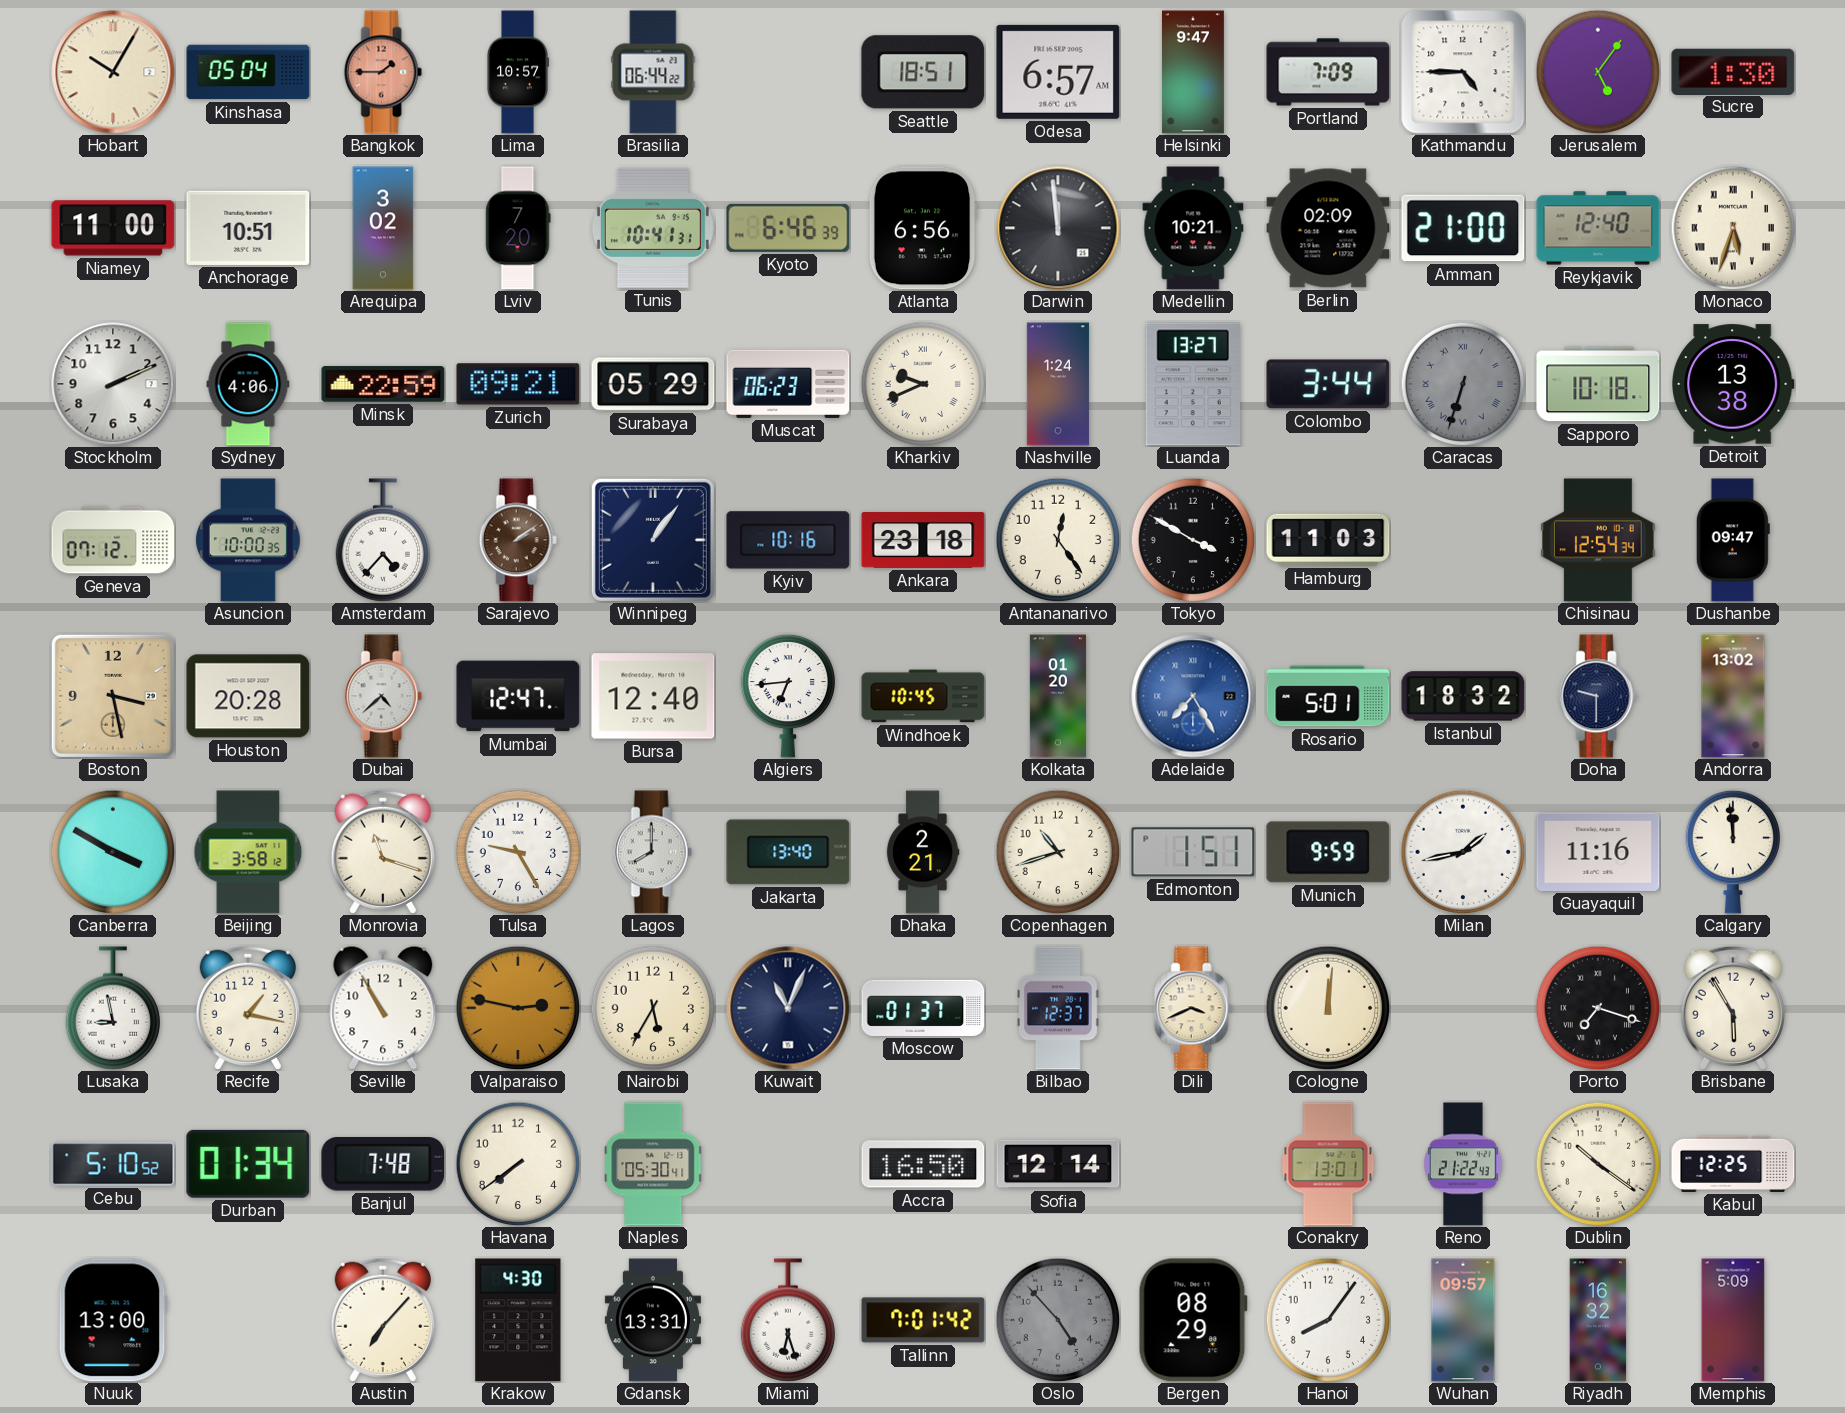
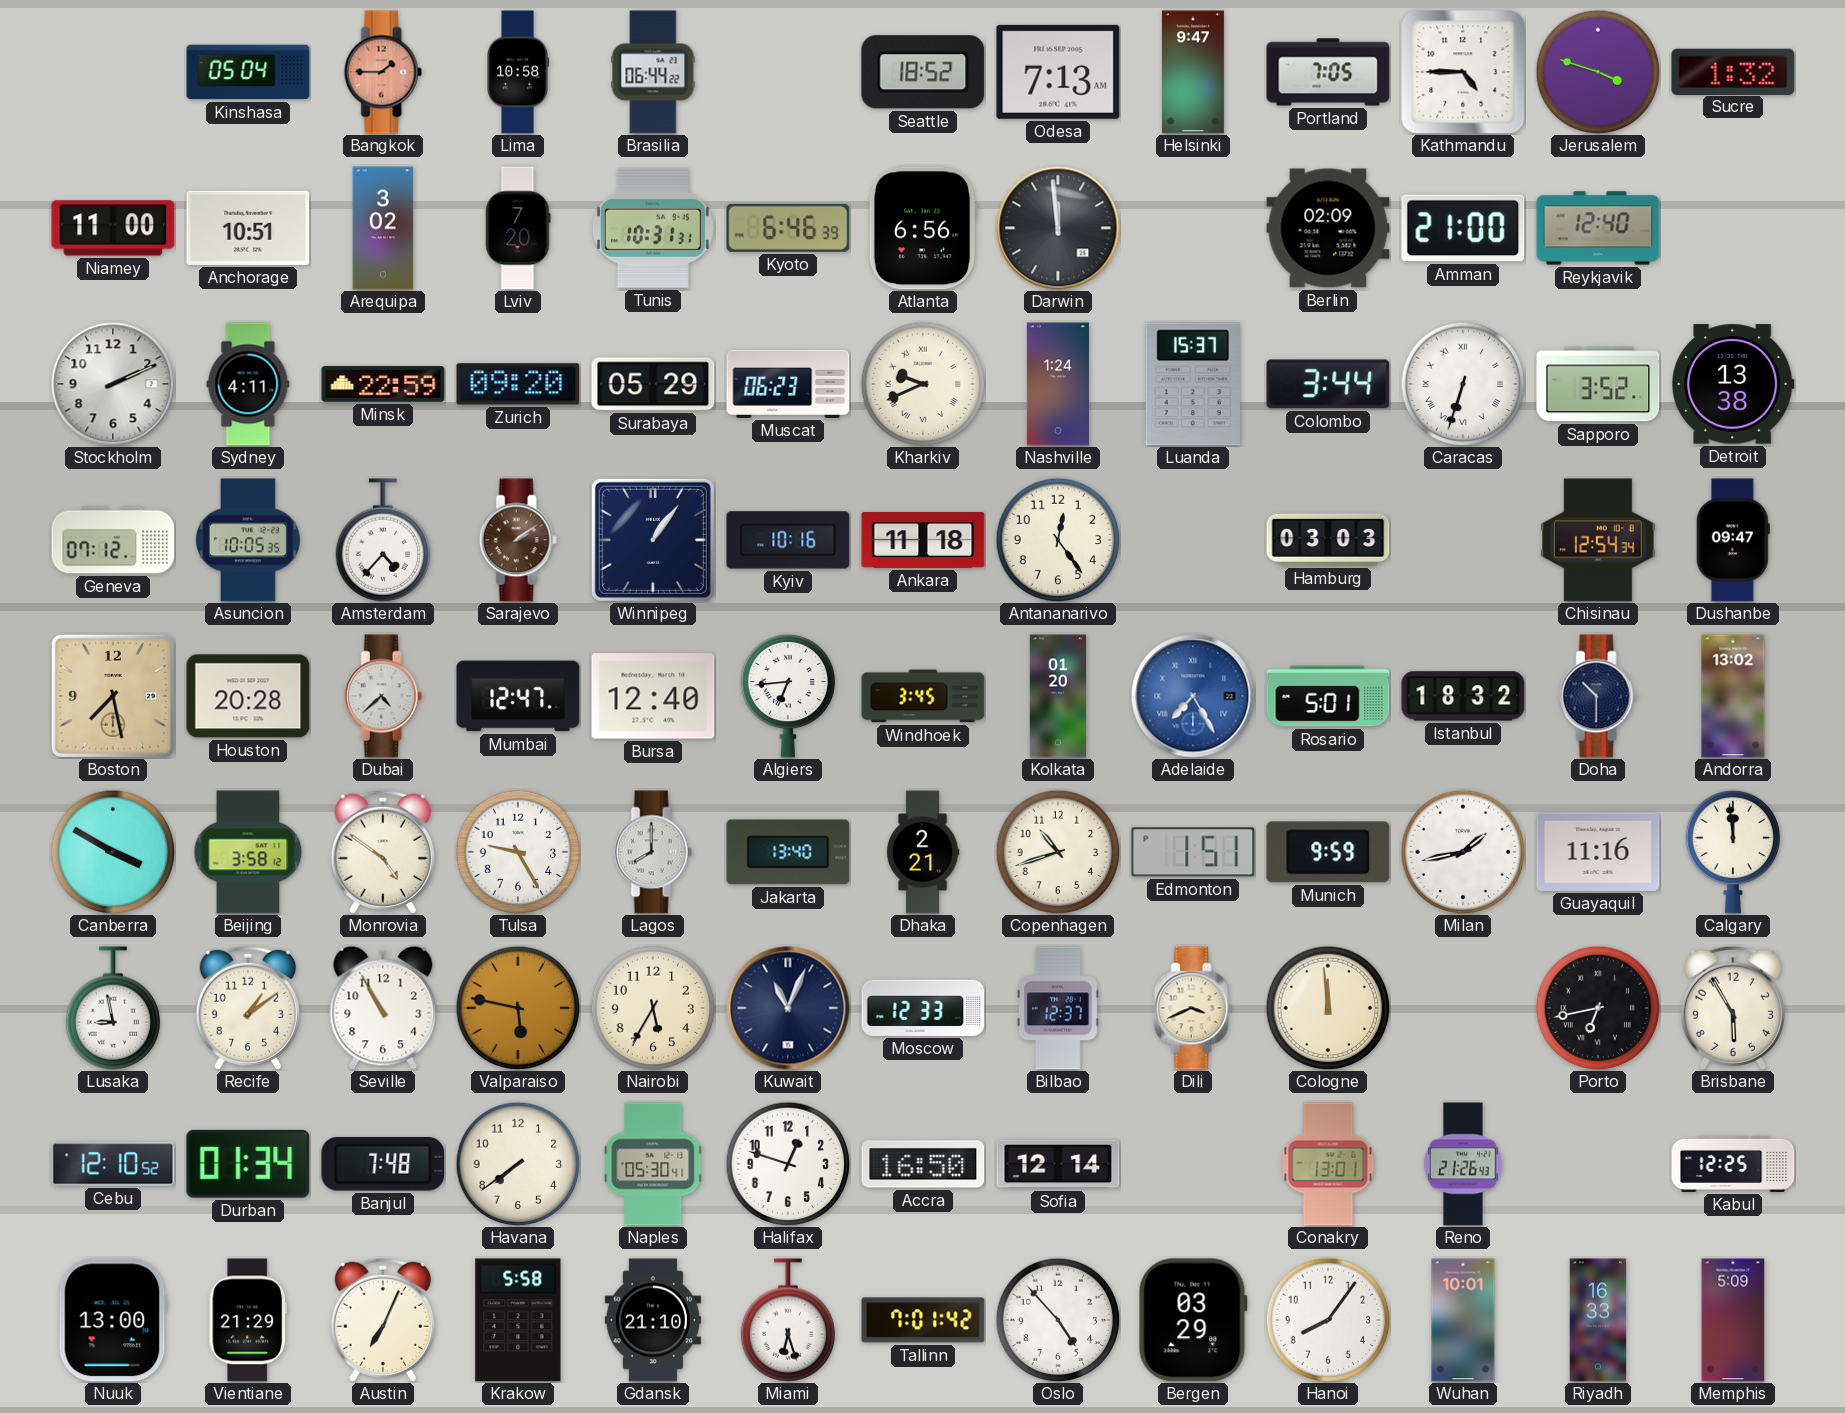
Hobart: 10:05 -> none (113, 72)
Lima: 10:57 -> 10:58 (518, 72)
Seattle: 18:51 -> 18:52 (923, 72)
Odesa: 6:57 -> 7:13 (1058, 72)
Portland: 7:09 -> 7:05 (1328, 72)
Jerusalem: 5:06 -> 3:48 (1598, 72)
Sucre: 1:30 -> 1:32 (1733, 71)
Tunis: 10:41 -> 10:31 (653, 228)
Medellin: 10:21 -> none (1193, 228)
Monaco: 5:33 -> none (1733, 228)
Sydney: 4:06 -> 4:11 (248, 384)
Zurich: 09:21 -> 09:20 (518, 384)
Luanda: 13:27 -> 15:37 (1193, 384)
Caracas dial: grey -> white (1463, 384)
Sapporo: 10:18 -> 3:52 (1598, 384)
Asuncion: 10:00 -> 10:05 (248, 540)
Ankara: 23:18 -> 11:18 (923, 540)
Tokyo: 3:50 -> none (1193, 540)
Hamburg: 11:03 -> 03:03 (1328, 540)
Boston: 3:28 -> 7:28 (113, 696)
Windhoek: 10:45 -> 3:45 (923, 696)
Doha: 9:30 -> 10:30 (1598, 696)
Monrovia: 11:18 -> 4:51 (383, 852)
Recife: 1:17 -> 1:09 (248, 1008)
Valparaiso: 2:47 -> 5:47 (518, 1008)
Moscow: 01:37 -> 12:33 (923, 1008)
Cologne: 12:01 -> 11:59 (1328, 1008)
Porto: 7:18 -> 6:43 (1598, 1008)
Cebu: 5:10 -> 12:10 (113, 1164)
Halifax: none -> 12:48 (788, 1164)
Reno: 21:22 -> 21:26 (1464, 1164)
Dublin: 10:21 -> none (1598, 1164)
Vientiane: none -> 21:29 (248, 1320)
Austin: 7:07 -> 7:04 (383, 1320)
Krakow: 4:30 -> 5:58 (518, 1320)
Gdansk: 13:31 -> 21:10 (653, 1320)
Oslo dial: grey -> white (1058, 1320)
Bergen: 08:29 -> 03:29 (1193, 1320)
Wuhan: 09:57 -> 10:01 (1463, 1320)
Riyadh: 16:32 -> 16:33 (1598, 1320)
